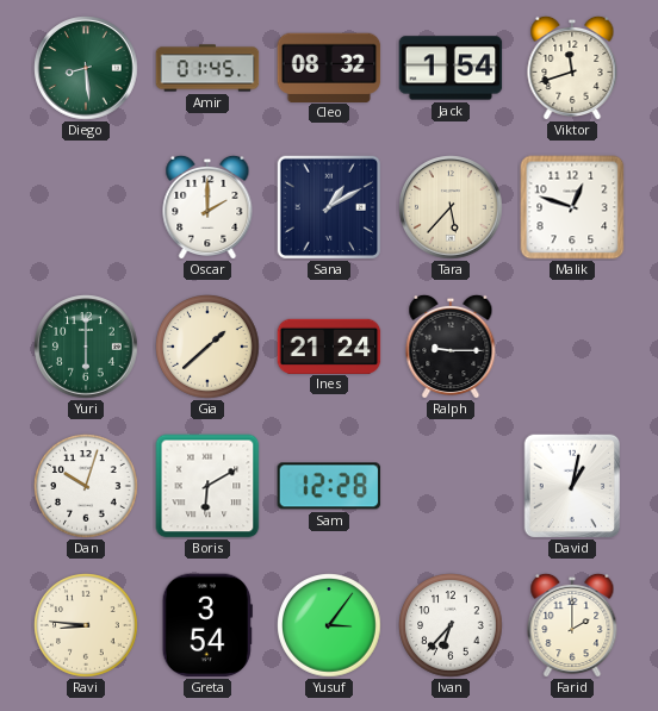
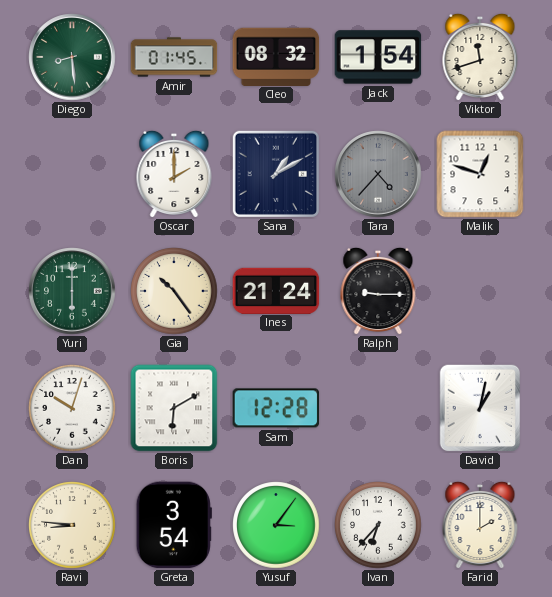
Tara: 5:37 -> 4:37 (378, 174)
Tara dial: cream -> grey (378, 174)
Gia: 1:38 -> 10:24 (174, 291)
